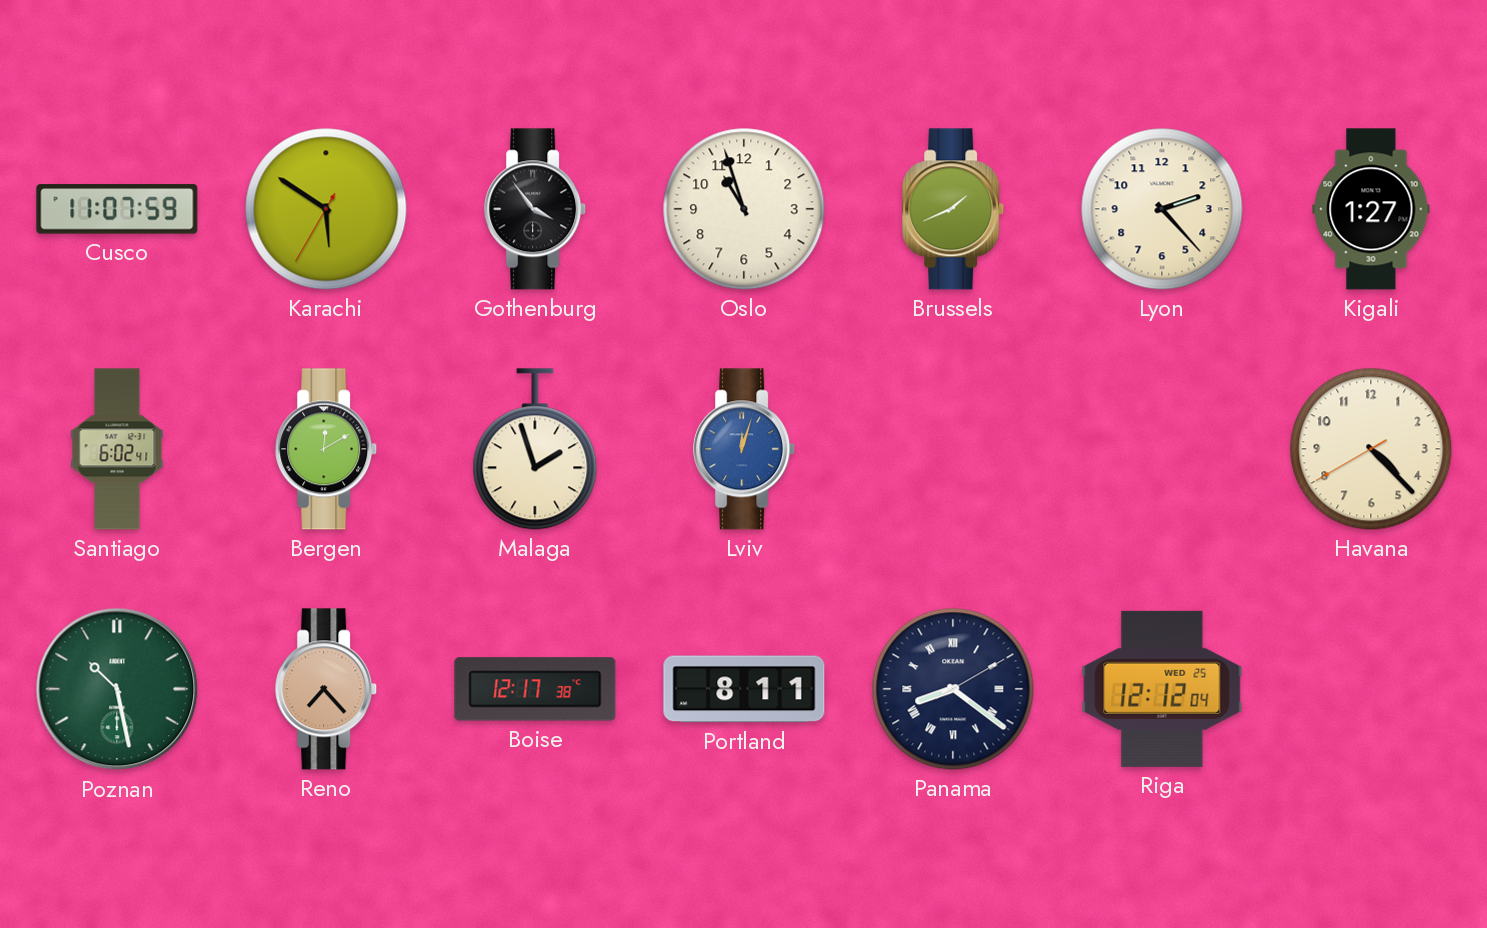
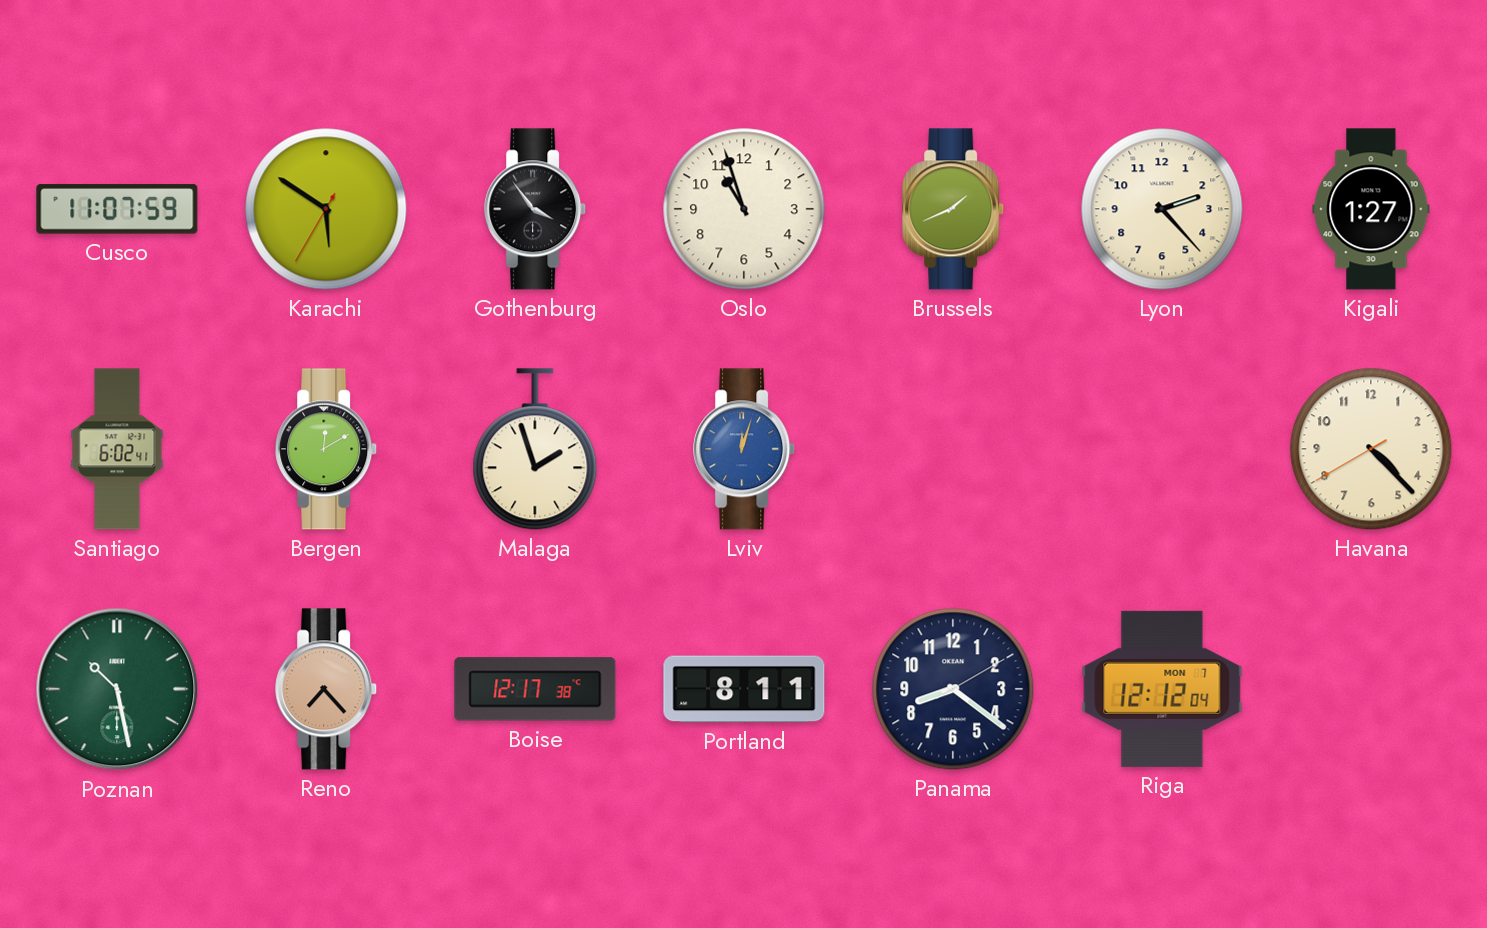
Panama numerals: Roman -> Arabic (953, 689)
Riga date: WED 25 -> MON 7 (1162, 689)
